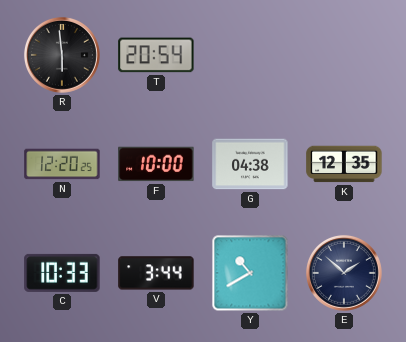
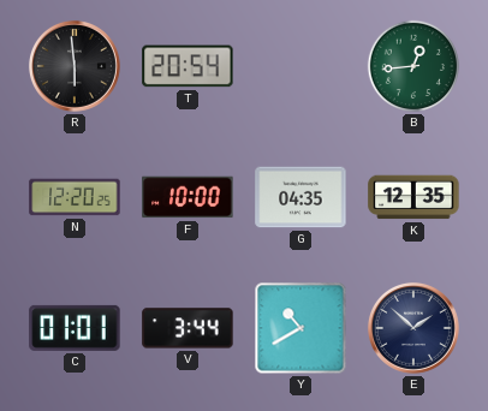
B: none -> 12:44 (413, 66)
G: 04:38 -> 04:35 (300, 197)
C: 10:33 -> 01:01 (75, 328)
